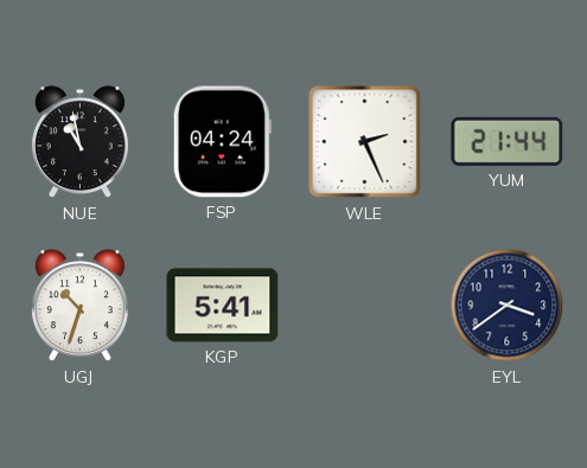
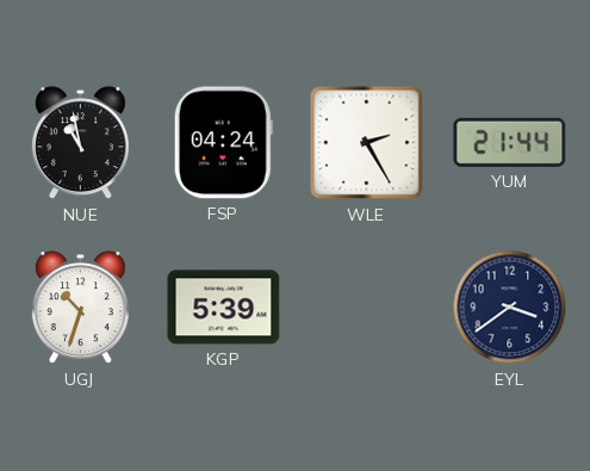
WLE: 2:26 -> 2:25 (367, 143)
KGP: 5:41 -> 5:39 (224, 308)
